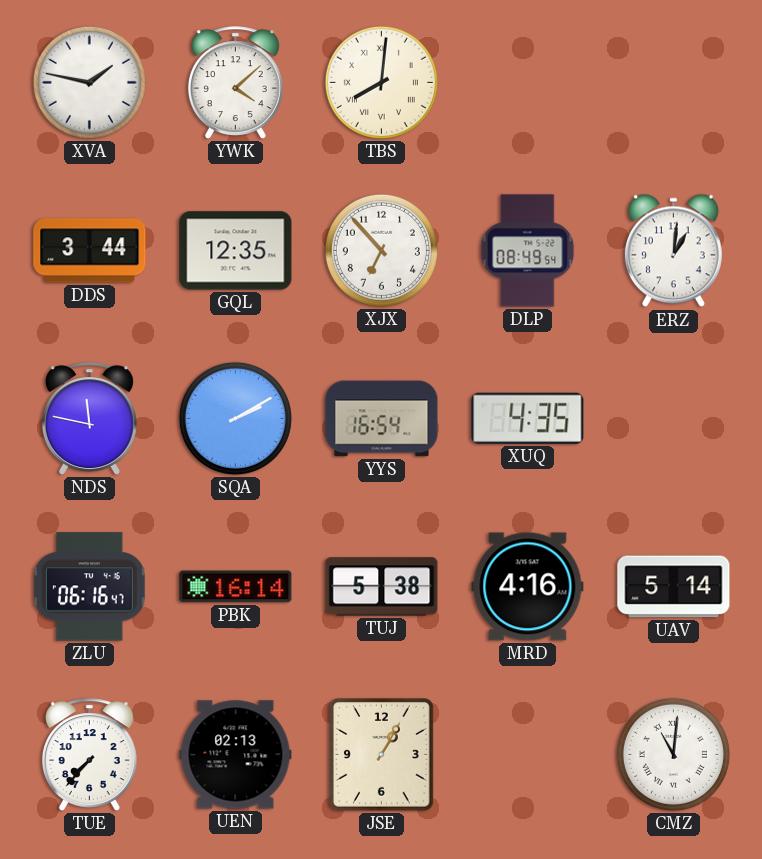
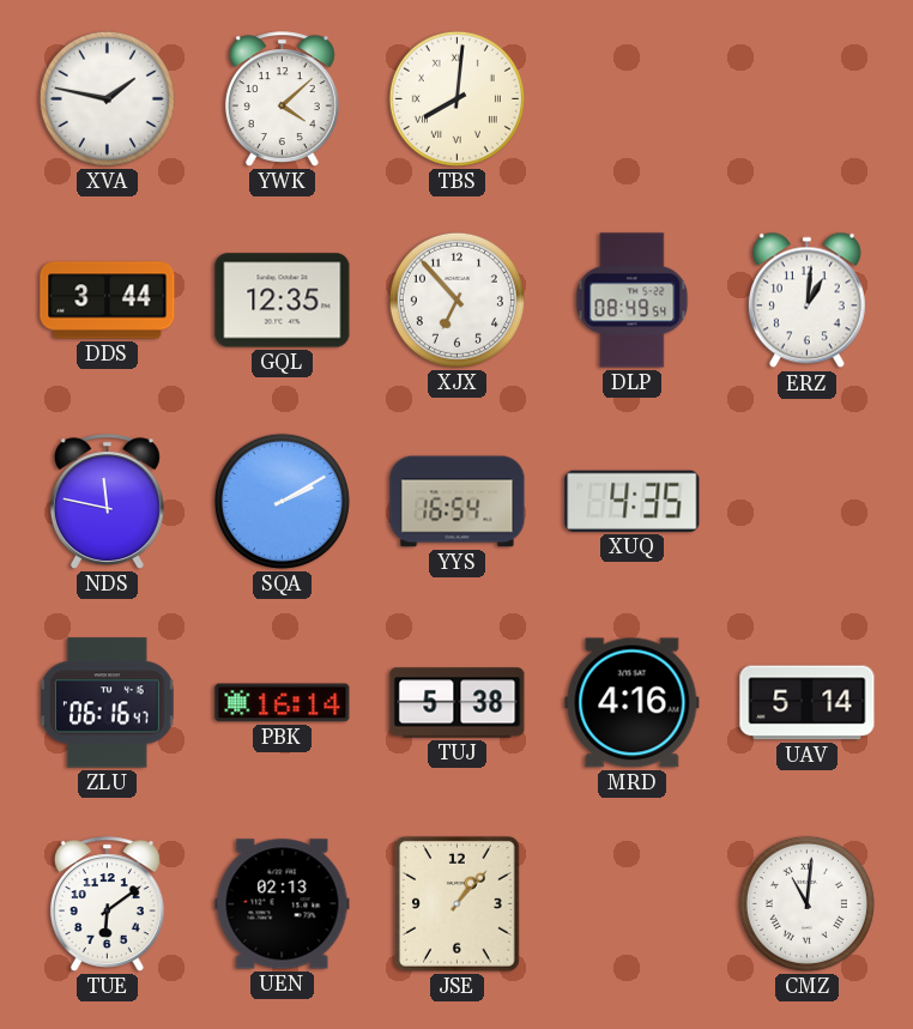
TUE: 7:37 -> 6:09 (107, 904)
JSE: 1:05 -> 1:07 (458, 904)
